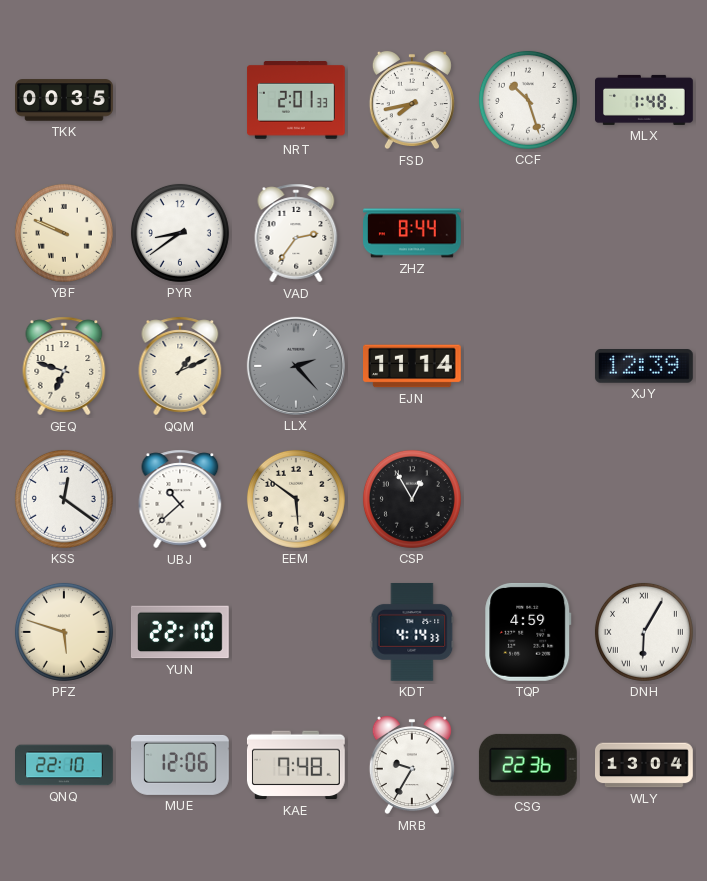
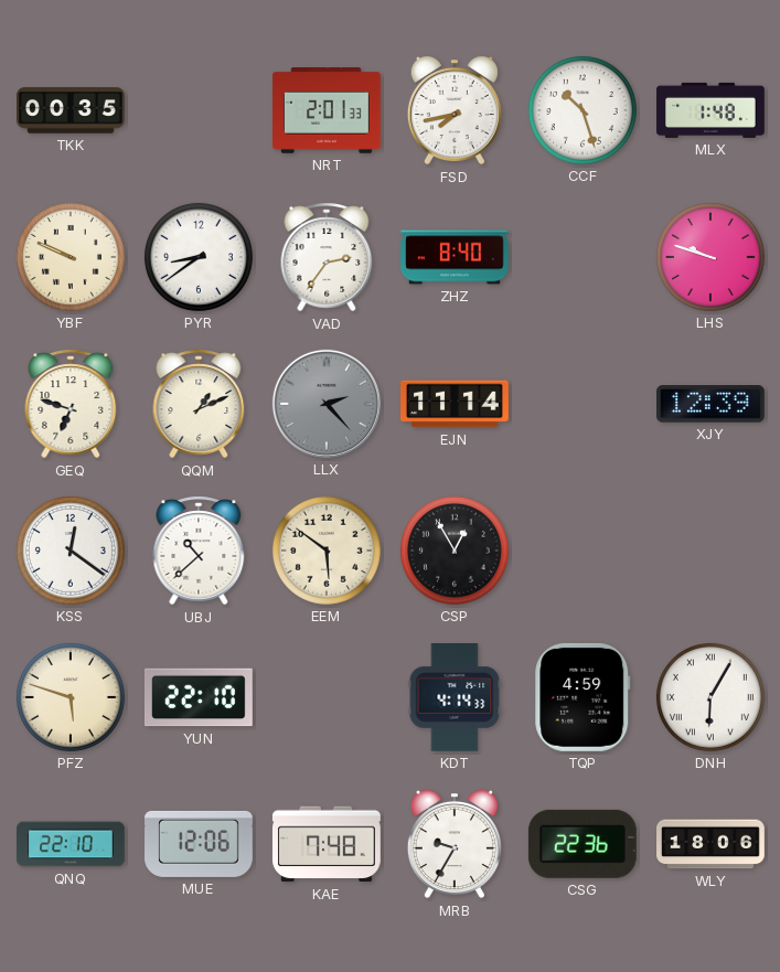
ZHZ: 8:44 -> 8:40 (456, 257)
LHS: none -> 9:48 (710, 257)
WLY: 13:04 -> 18:06 (712, 844)
